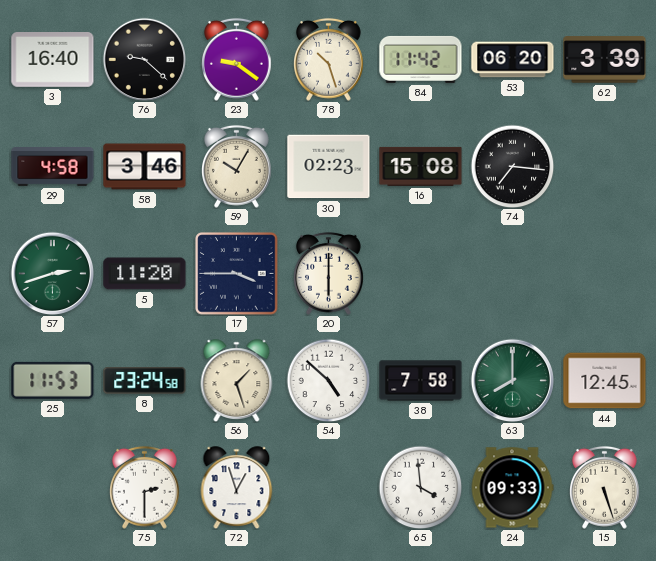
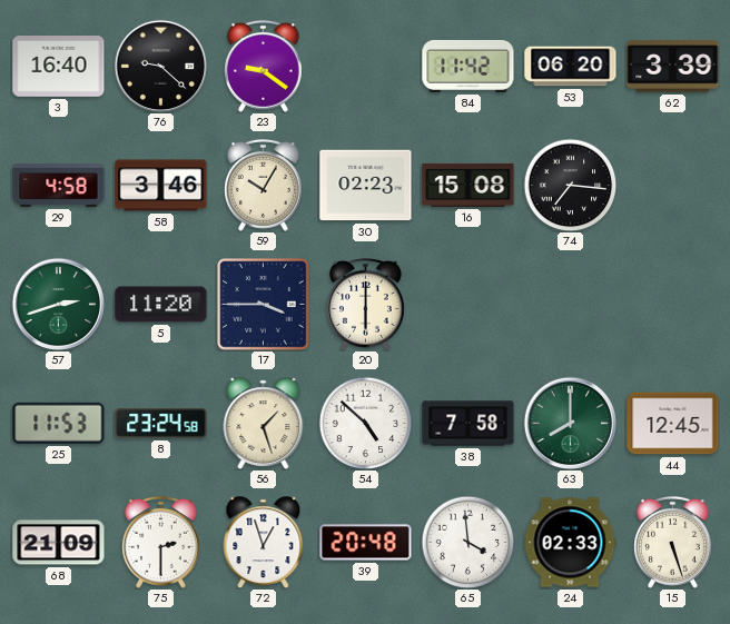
78: 10:27 -> none (329, 59)
68: none -> 21:09 (59, 543)
39: none -> 20:48 (366, 543)
24: 09:33 -> 02:33 (570, 543)
